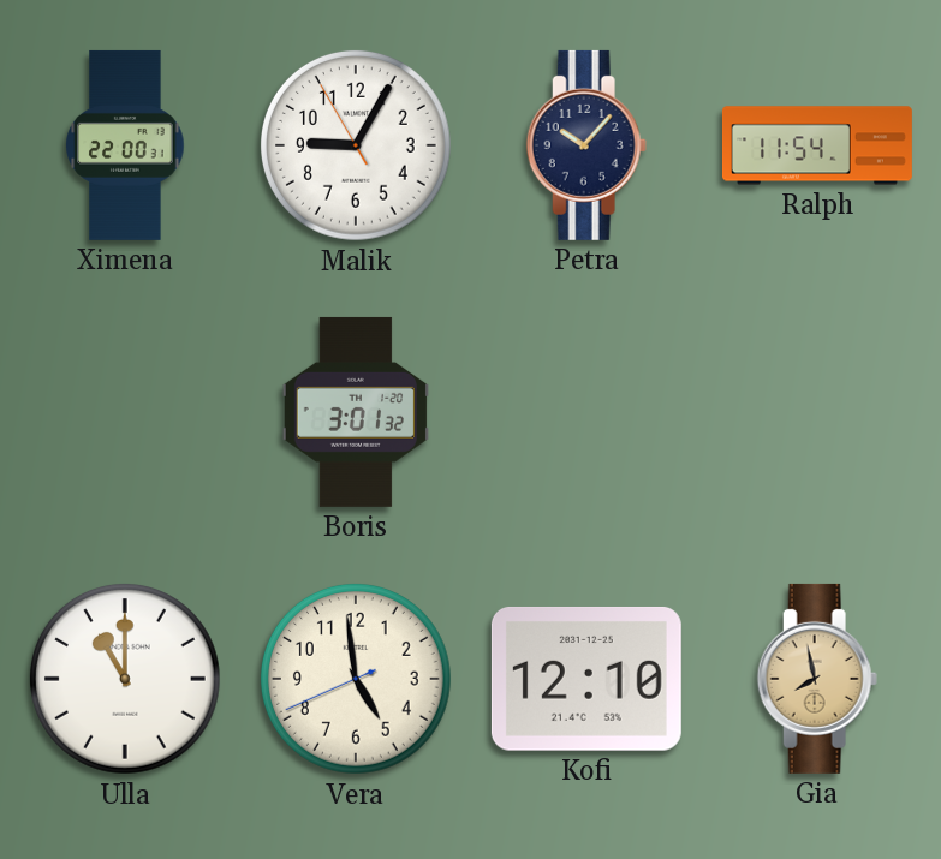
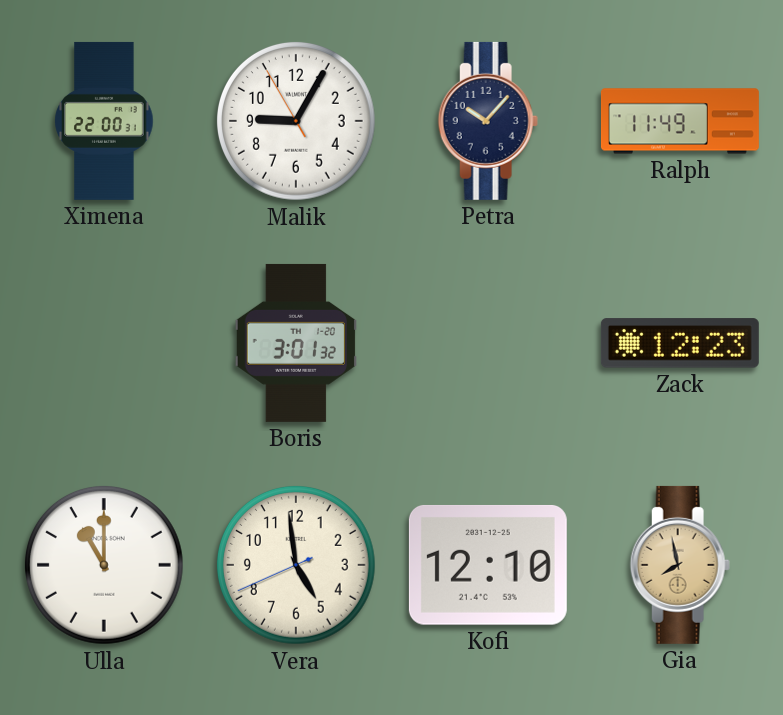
Ralph: 11:54 -> 11:49 (680, 121)
Zack: none -> 12:23 (680, 343)
